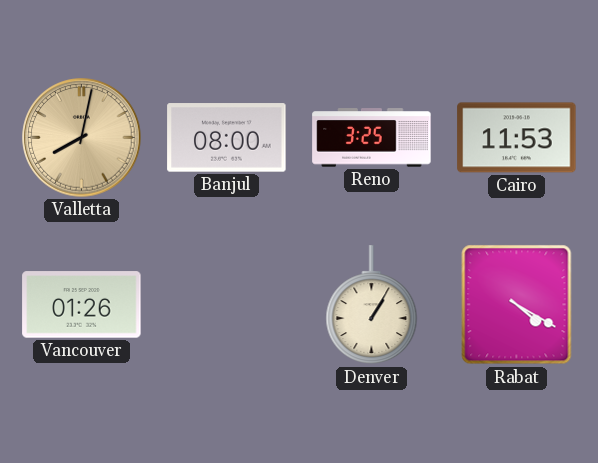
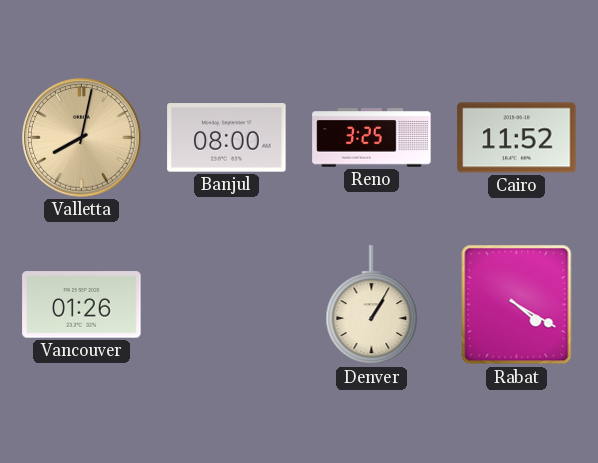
Cairo: 11:53 -> 11:52 (517, 138)
